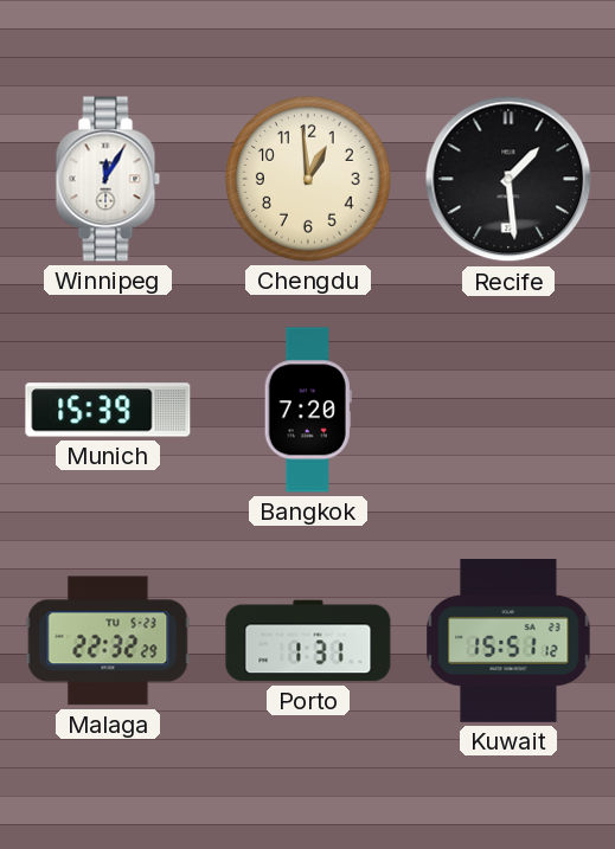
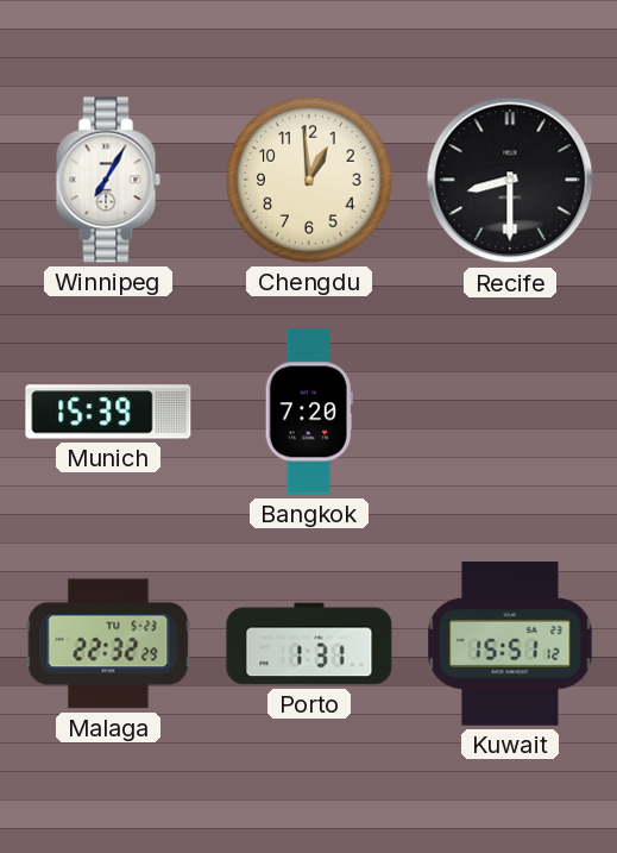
Winnipeg: 12:05 -> 7:05 (108, 180)
Recife: 1:29 -> 8:30 (510, 180)
